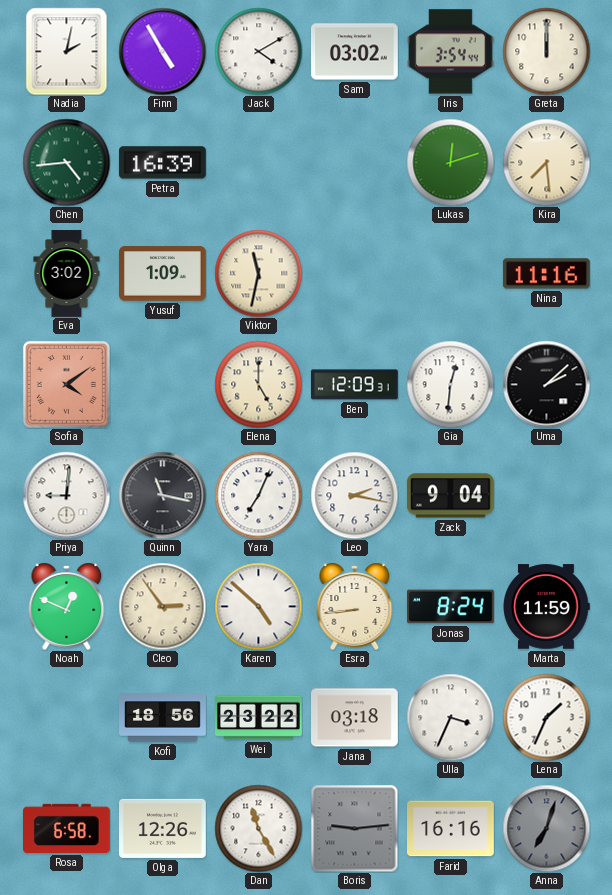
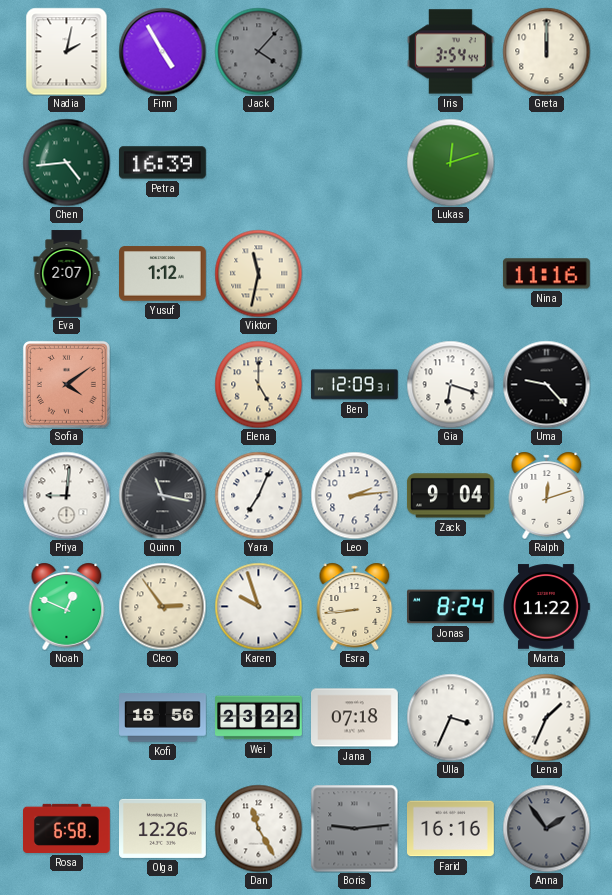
Jack: 4:10 -> 4:07 (258, 51)
Jack dial: white -> grey (258, 51)
Sam: 03:02 -> none (355, 52)
Kira: 7:29 -> none (546, 162)
Eva: 3:02 -> 2:07 (67, 274)
Yusuf: 1:09 -> 1:12 (163, 274)
Gia: 12:31 -> 6:18 (450, 384)
Uma: 2:08 -> 9:23 (546, 384)
Leo: 2:17 -> 2:14 (354, 495)
Ralph: none -> 12:12 (547, 495)
Karen: 4:52 -> 9:57 (258, 606)
Marta: 11:59 -> 11:22 (546, 607)
Jana: 03:18 -> 07:18 (355, 718)
Anna: 7:03 -> 1:54 (546, 828)
